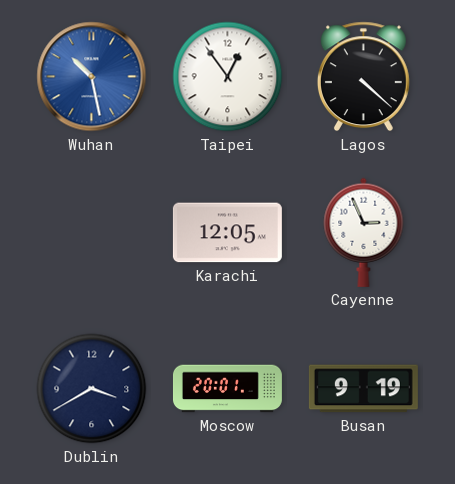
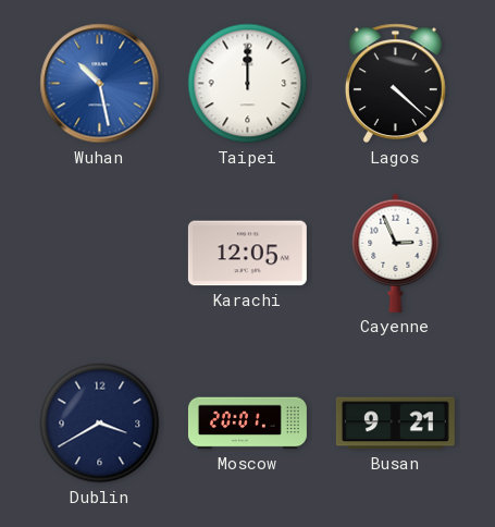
Taipei: 12:54 -> 12:00 (248, 84)
Busan: 9:19 -> 9:21 (395, 424)
